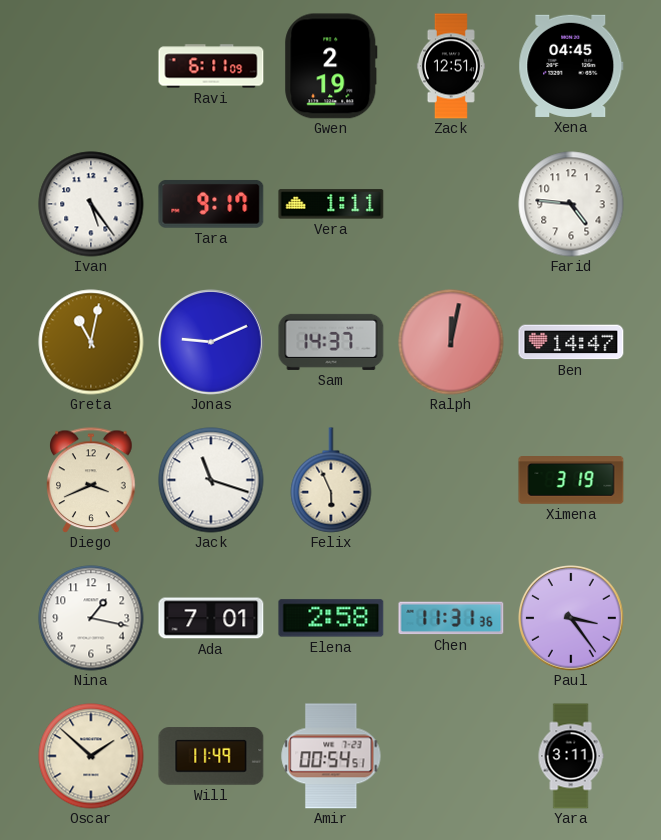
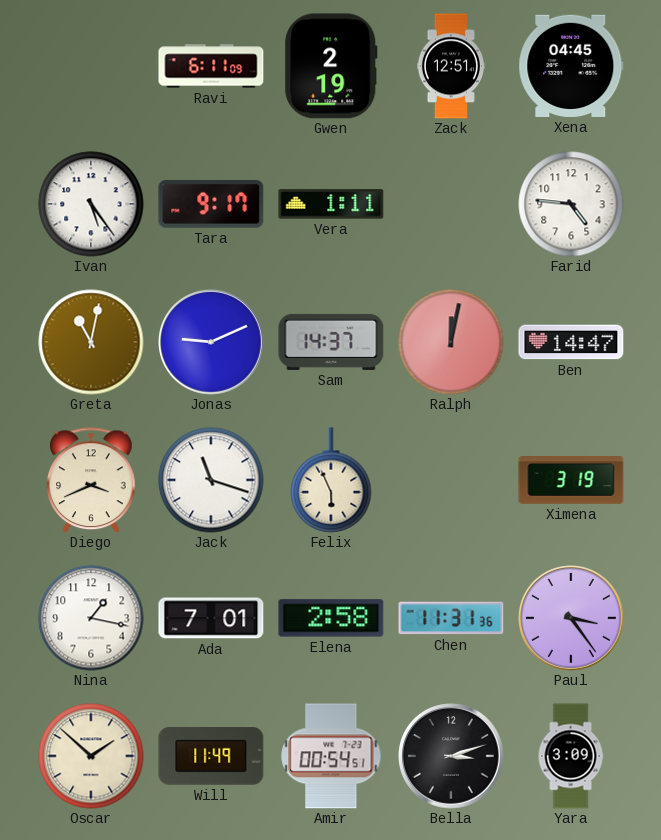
Bella: none -> 3:12 (451, 756)
Yara: 3:11 -> 3:09 (571, 756)
